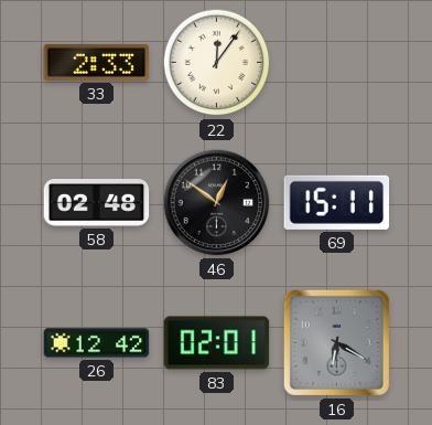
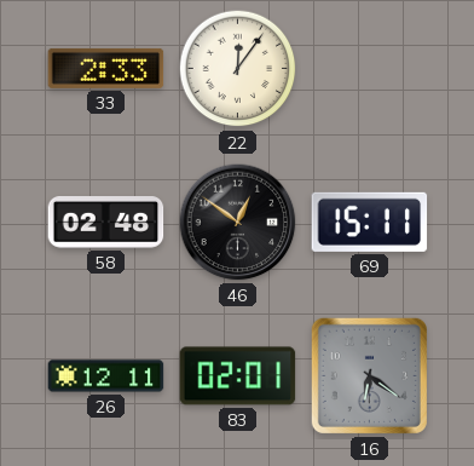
26: 12:42 -> 12:11 (106, 376)
16: 6:20 -> 6:21 (369, 375)
